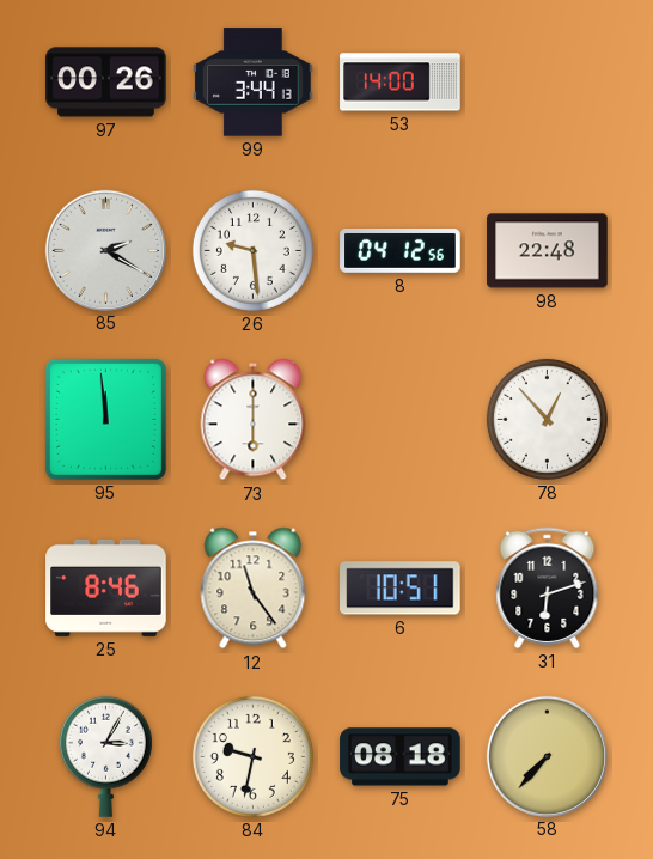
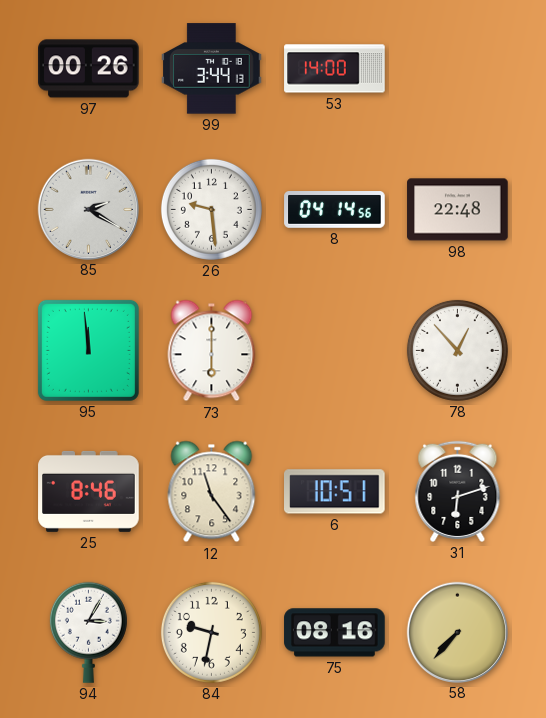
8: 04:12 -> 04:14 (335, 210)
75: 08:18 -> 08:16 (335, 633)
